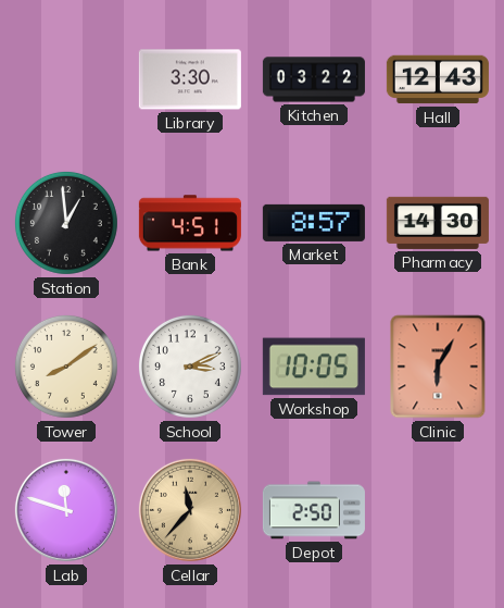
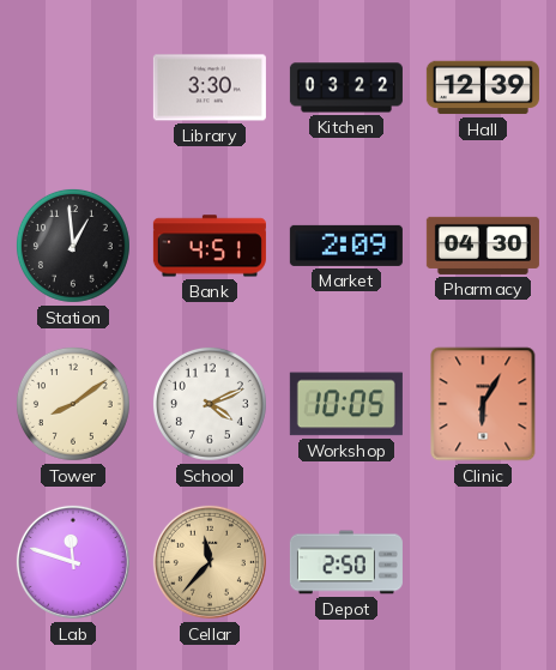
Hall: 12:43 -> 12:39 (483, 87)
Market: 8:57 -> 2:09 (346, 246)
Pharmacy: 14:30 -> 04:30 (483, 246)
School: 3:11 -> 4:11 (210, 404)
